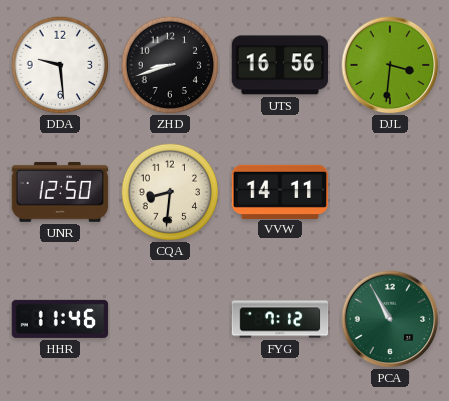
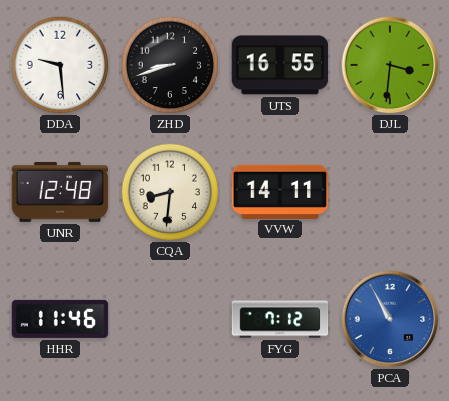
UTS: 16:56 -> 16:55 (280, 65)
UNR: 12:50 -> 12:48 (60, 192)
PCA dial: green -> blue (390, 319)
